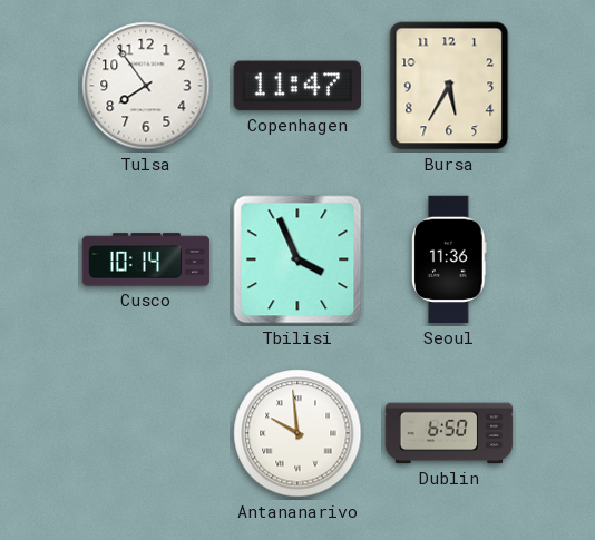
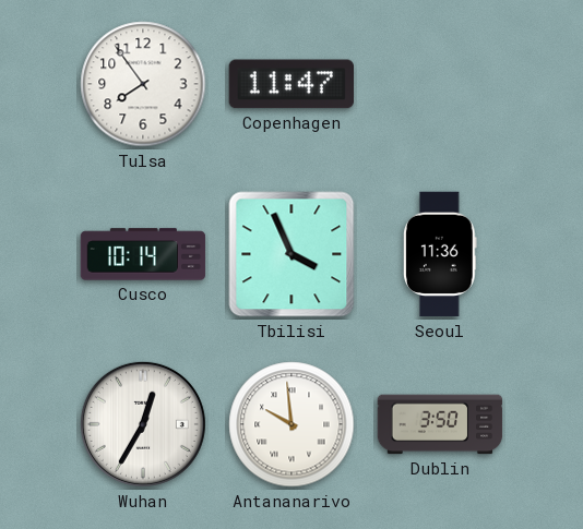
Bursa: 5:35 -> none (449, 86)
Wuhan: none -> 12:35 (143, 424)
Dublin: 6:50 -> 3:50 (440, 424)
